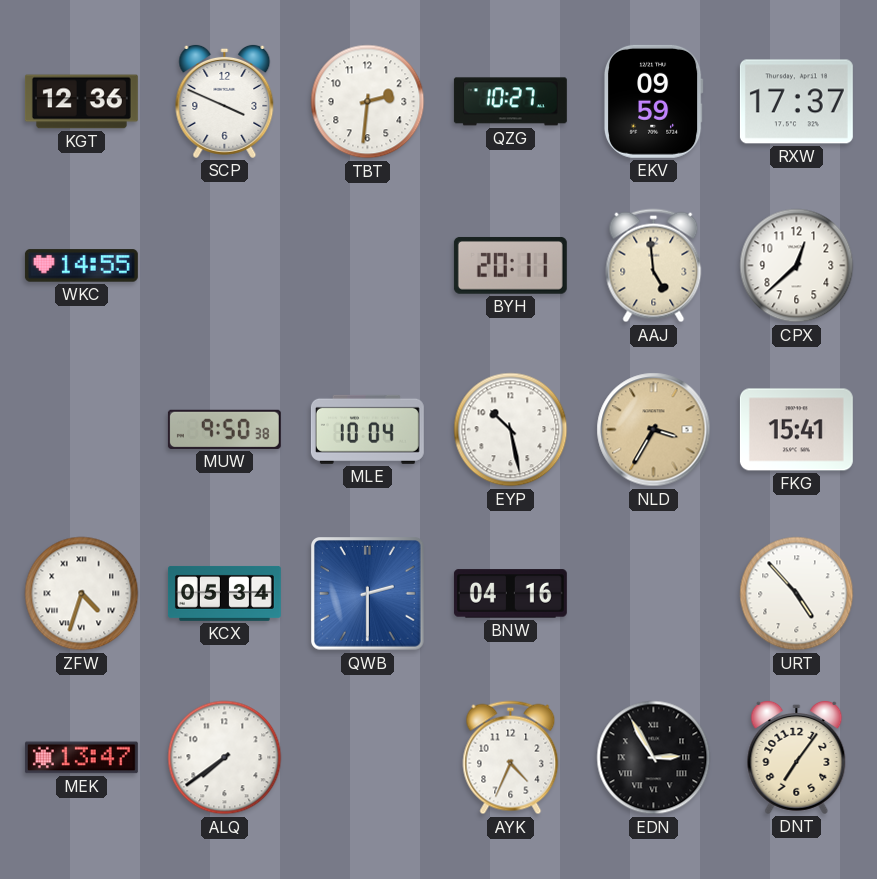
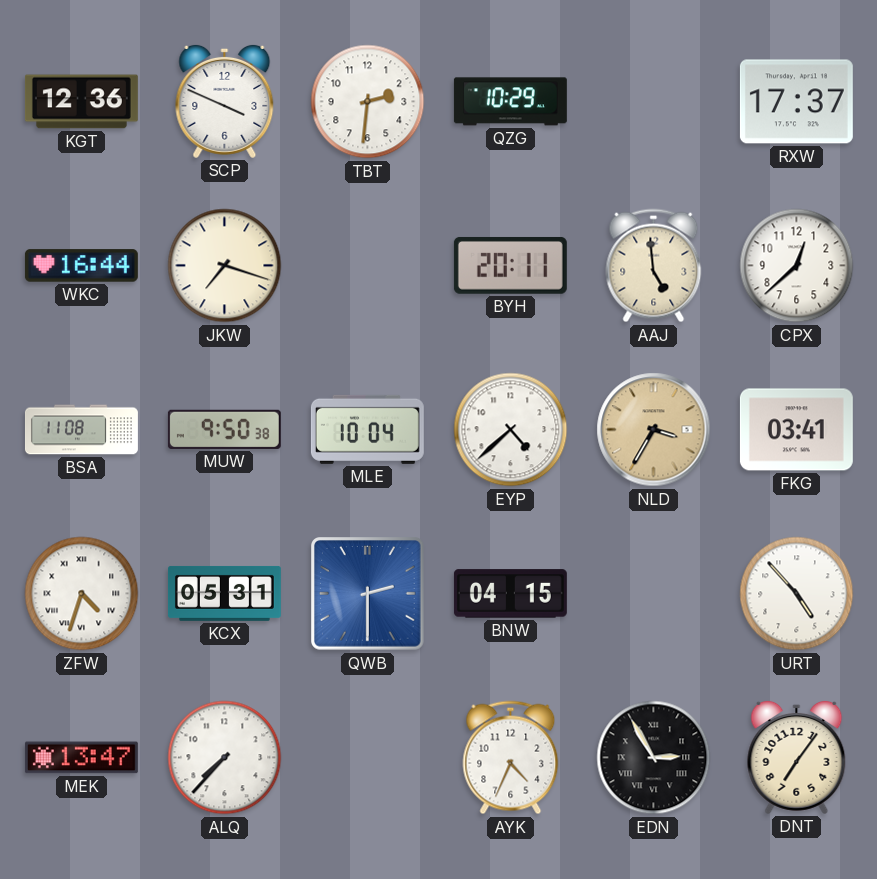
QZG: 10:27 -> 10:29 (510, 102)
EKV: 09:59 -> none (653, 101)
WKC: 14:55 -> 16:44 (81, 266)
JKW: none -> 7:18 (225, 266)
BSA: none -> 11:08 (81, 430)
EYP: 10:28 -> 4:38 (511, 430)
FKG: 15:41 -> 03:41 (796, 430)
KCX: 05:34 -> 05:31 (224, 593)
BNW: 04:16 -> 04:15 (510, 594)
ALQ: 7:39 -> 7:37 (225, 758)
